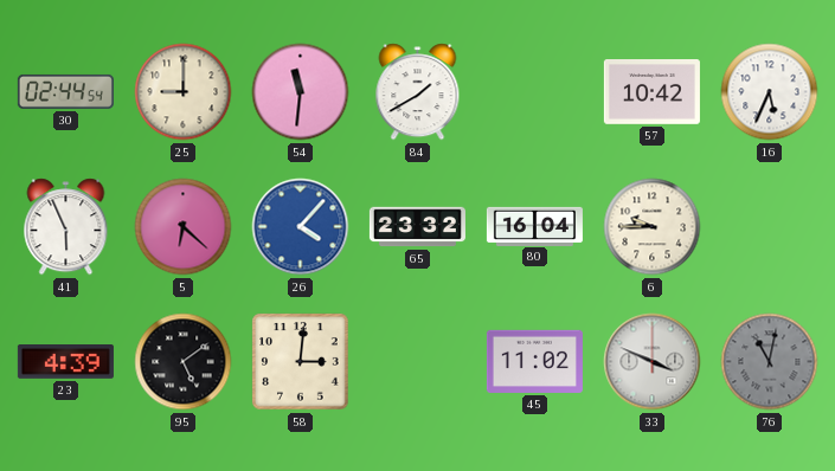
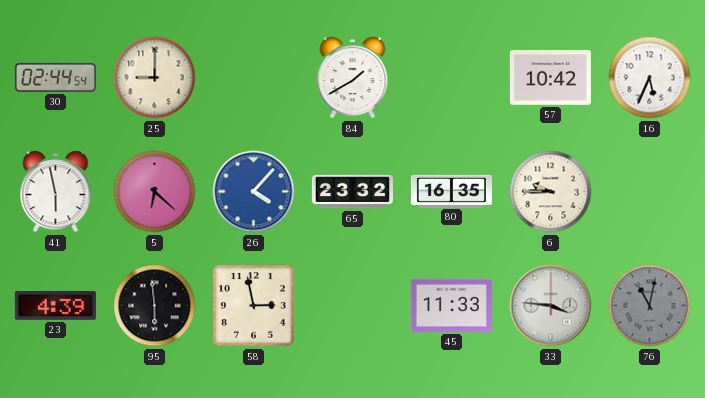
54: 11:31 -> none (301, 92)
41: 5:56 -> 5:58 (56, 192)
80: 16:04 -> 16:35 (451, 191)
95: 5:09 -> 5:59 (155, 306)
58: 3:01 -> 2:58 (254, 306)
45: 11:02 -> 11:33 (451, 305)
33: 3:49 -> 3:46 (551, 306)
